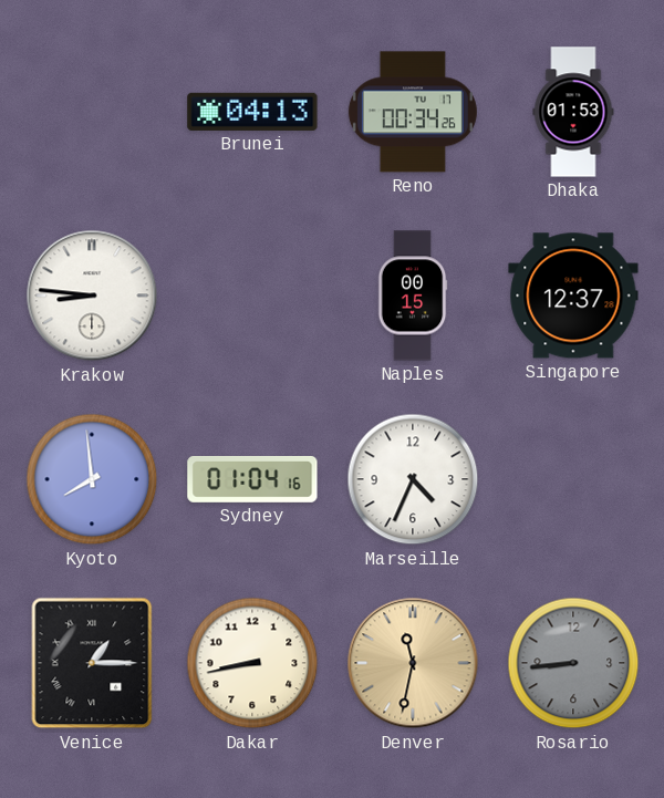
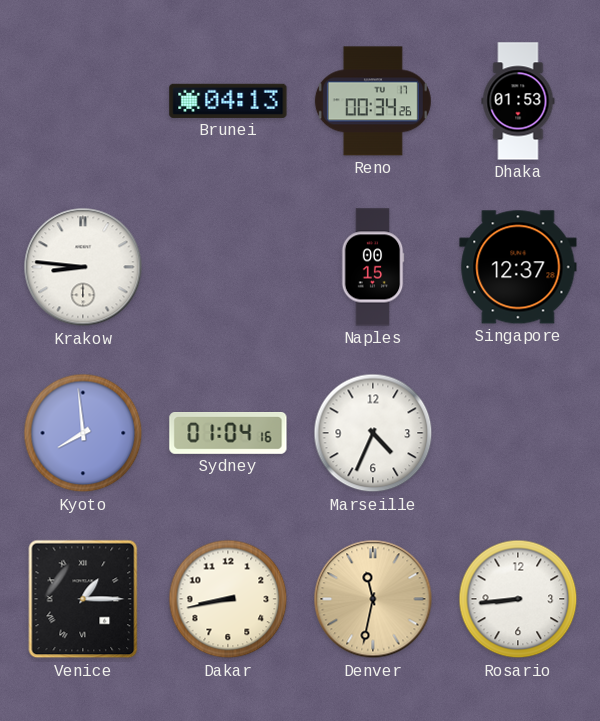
Rosario dial: grey -> white (518, 599)
